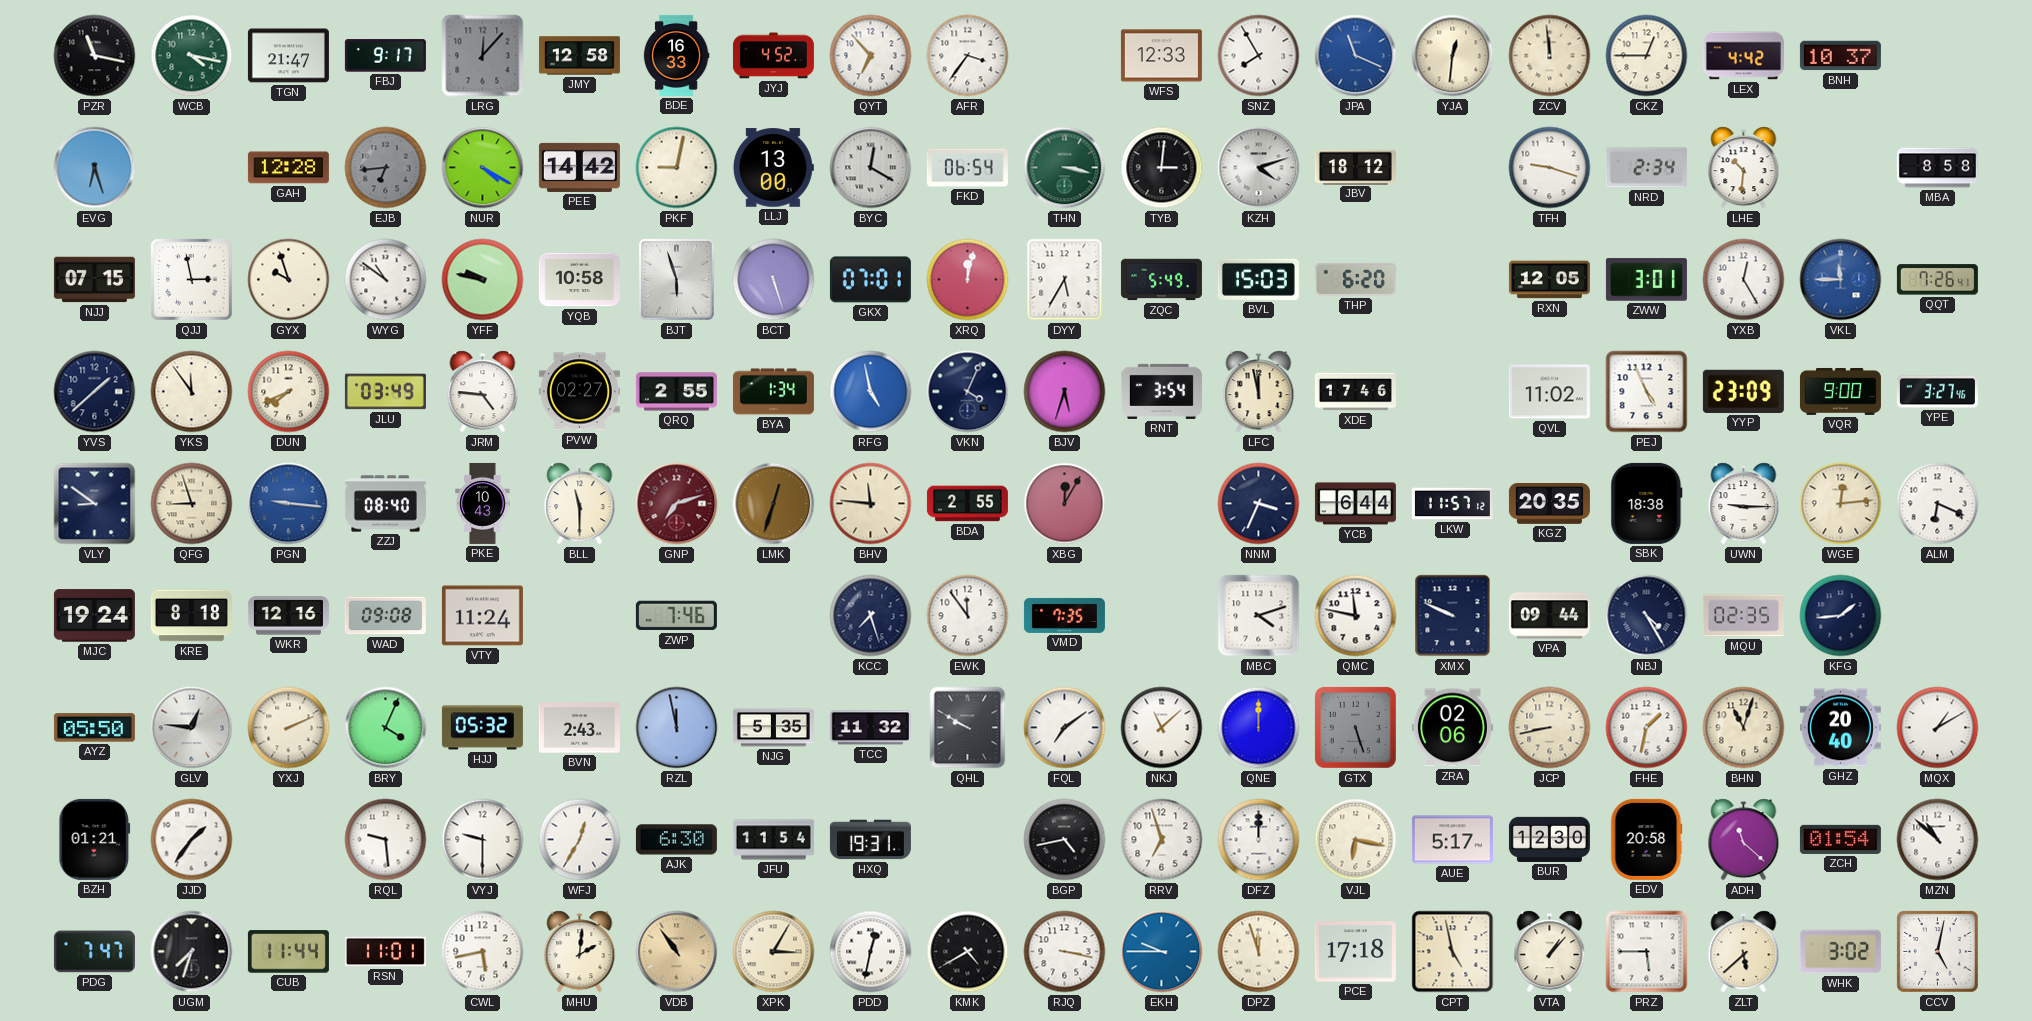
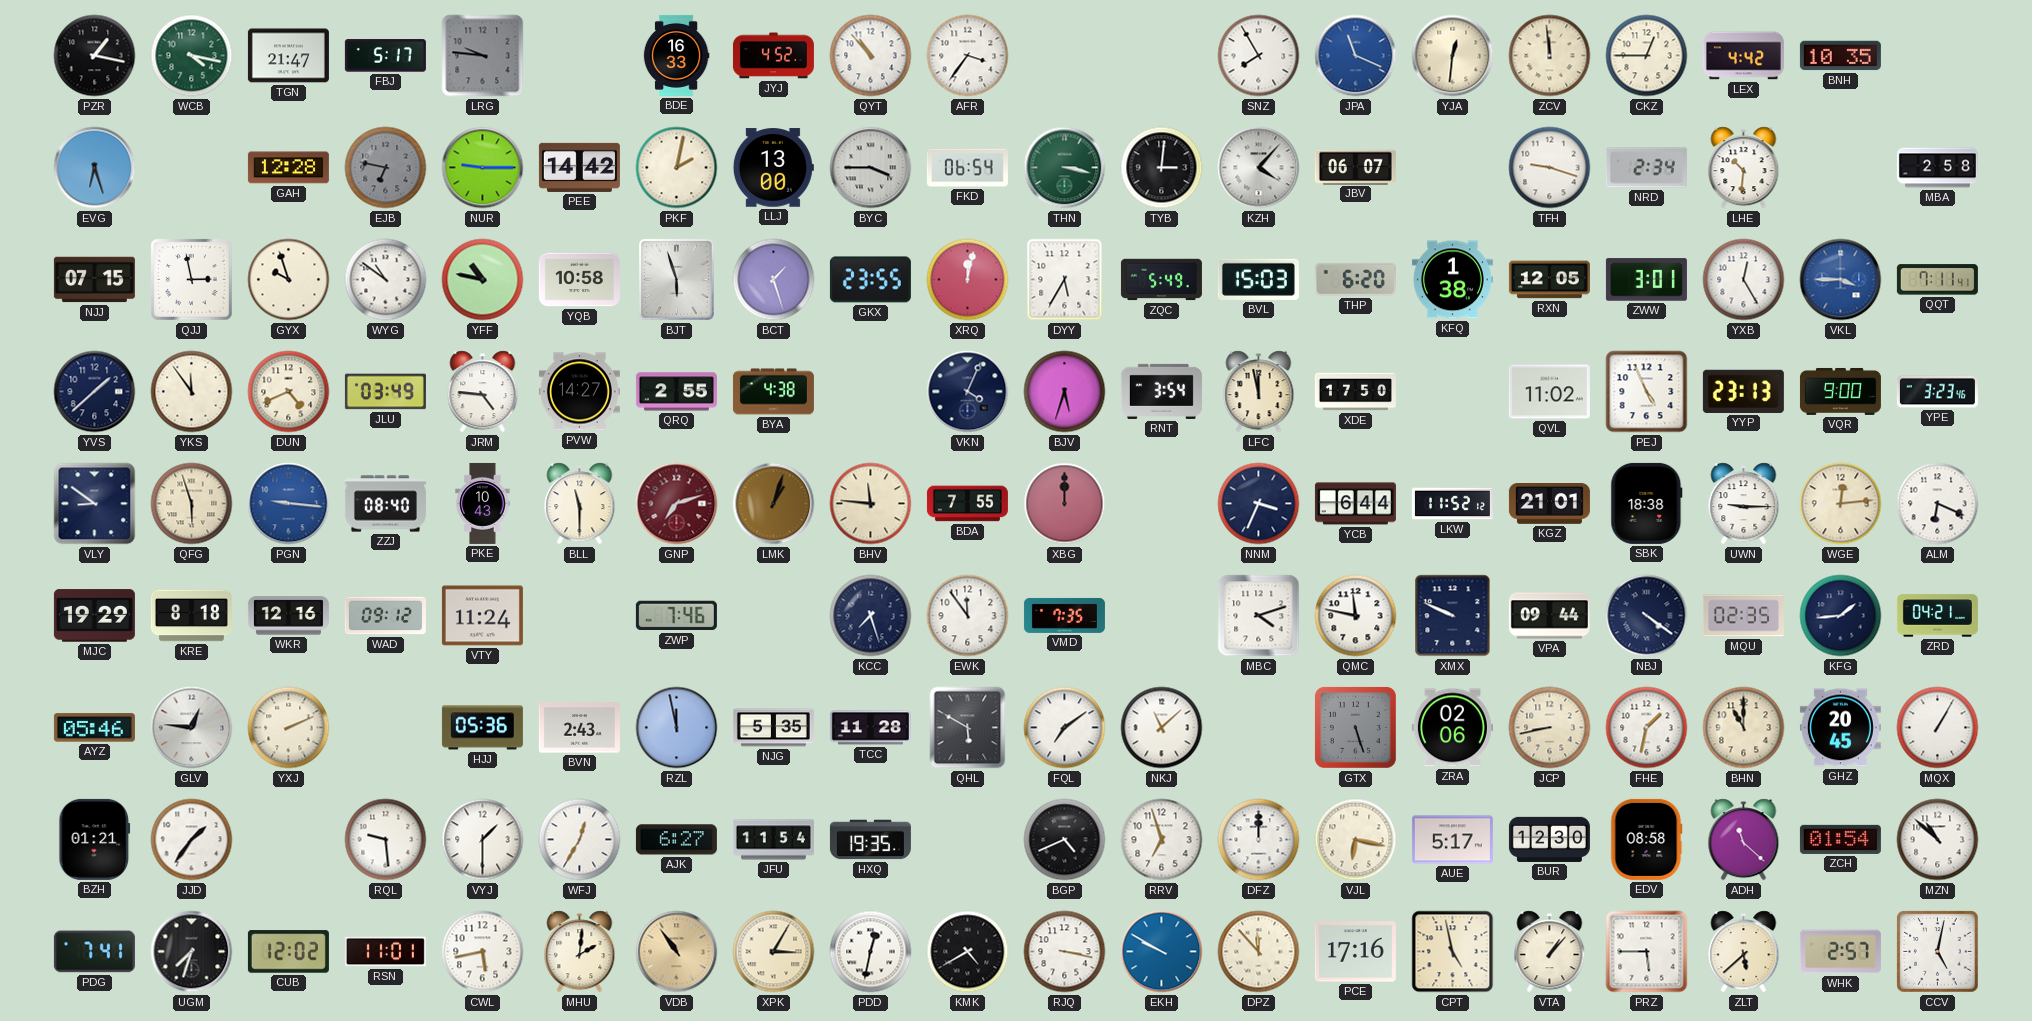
PZR: 11:17 -> 1:17 (95, 56)
FBJ: 9:17 -> 5:17 (385, 56)
LRG: 12:07 -> 9:46 (483, 56)
JMY: 12:58 -> none (579, 56)
QYT: 6:53 -> 10:53 (871, 56)
WFS: 12:33 -> none (1161, 56)
BNH: 10:37 -> 10:35 (1840, 56)
EJB: 6:44 -> 6:47 (386, 168)
NUR: 4:20 -> 9:15 (483, 168)
PKF: 9:02 -> 2:02 (677, 168)
BYC: 12:20 -> 3:45 (871, 168)
KZH: 4:12 -> 4:07 (1259, 168)
JBV: 18:12 -> 06:07 (1355, 167)
MBA: 8:58 -> 2:58 (1937, 168)
YFF: 9:47 -> 10:47 (483, 280)
BCT: 5:27 -> 1:27 (774, 280)
GKX: 07:01 -> 23:55 (870, 280)
KFQ: none -> 1:38 (1452, 280)
VKL: 11:45 -> 3:45 (1841, 280)
QQT: 7:26 -> 7:11 (1937, 280)
DUN: 7:41 -> 4:41 (289, 392)
PVW: 02:27 -> 14:27 (579, 392)
BYA: 1:34 -> 4:38 (773, 392)
RFG: 4:58 -> none (871, 392)
XDE: 17:46 -> 17:50 (1355, 392)
YYP: 23:09 -> 23:13 (1743, 391)
YPE: 3:27 -> 3:23 (1937, 392)
QFG: 8:57 -> 5:57 (192, 504)
LMK: 12:33 -> 1:03 (774, 504)
BDA: 2:55 -> 7:55 (967, 504)
XBG: 12:05 -> 12:00 (1065, 504)
LKW: 11:57 -> 11:52 (1452, 504)
KGZ: 20:35 -> 21:01 (1549, 504)
MJC: 19:24 -> 19:29 (94, 616)
WAD: 09:08 -> 09:12 (385, 616)
NBJ: 4:25 -> 4:21 (1647, 616)
ZRD: none -> 04:21 (1937, 616)
AYZ: 05:50 -> 05:46 (94, 728)
BRY: 4:04 -> none (386, 728)
HJJ: 05:32 -> 05:36 (482, 728)
TCC: 11:32 -> 11:28 (870, 728)
QHL: 9:50 -> 5:50 (968, 728)
QNE: 12:00 -> none (1259, 728)
BHN: 11:03 -> 11:00 (1744, 728)
GHZ: 20:40 -> 20:45 (1840, 728)
MQX: 1:10 -> 1:05 (1938, 728)
VYJ: 9:30 -> 1:30 (483, 840)
AJK: 6:30 -> 6:27 (676, 840)
HXQ: 19:31 -> 19:35 (870, 840)
BGP: 4:43 -> 4:41 (1065, 840)
EDV: 20:58 -> 08:58 (1647, 839)
PDG: 7:47 -> 7:41 (94, 952)
CUB: 11:44 -> 12:02 (288, 952)
EKH: 9:45 -> 9:50 (1162, 952)
DPZ: 11:57 -> 11:53 (1259, 952)
PCE: 17:18 -> 17:16 (1355, 952)
WHK: 3:02 -> 2:57 (1840, 952)
